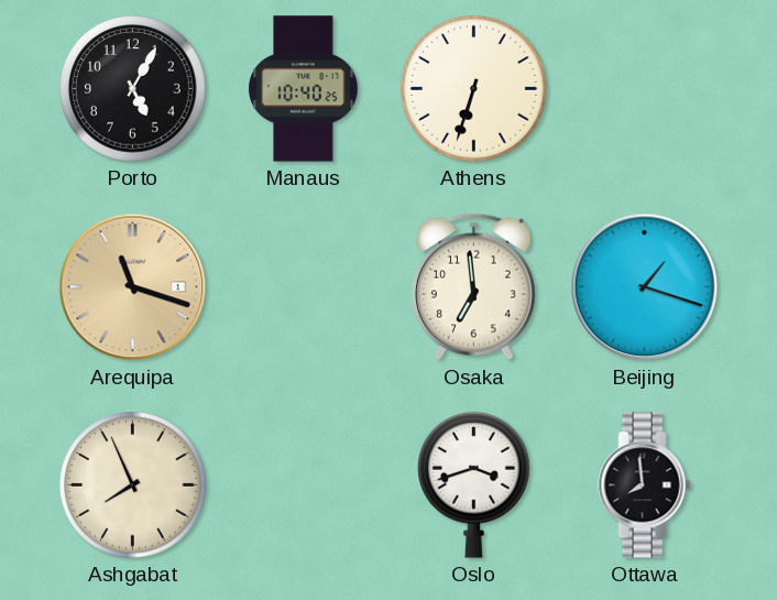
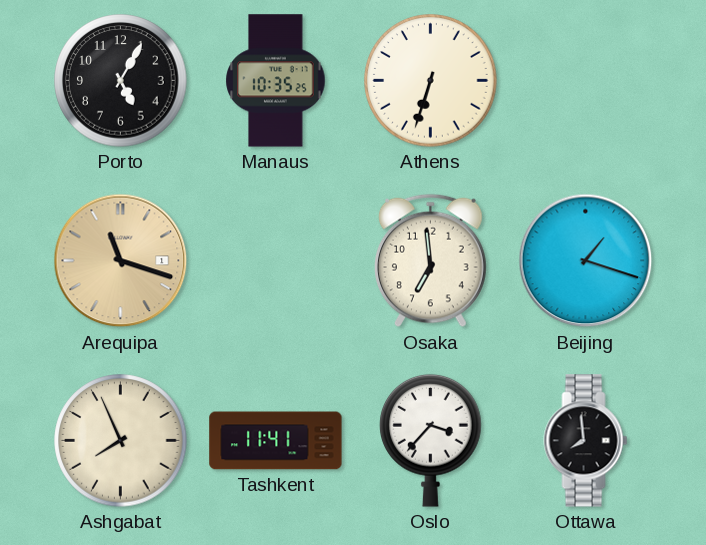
Manaus: 10:40 -> 10:35 (276, 81)
Tashkent: none -> 11:41 (276, 441)
Oslo: 3:42 -> 3:37 (431, 440)
